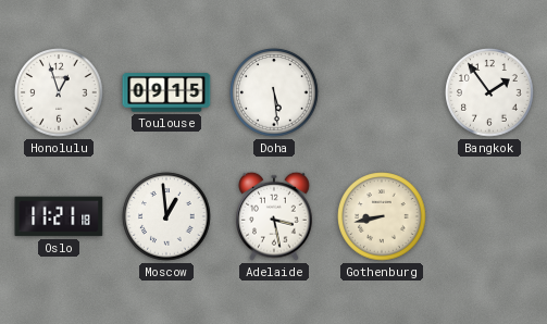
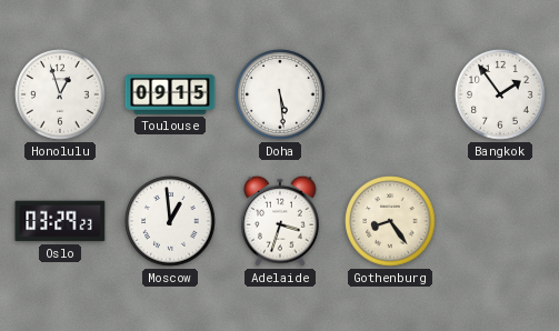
Oslo: 11:21 -> 03:29 (60, 221)
Adelaide: 3:28 -> 3:33 (281, 221)
Gothenburg: 8:43 -> 8:24 (390, 221)
